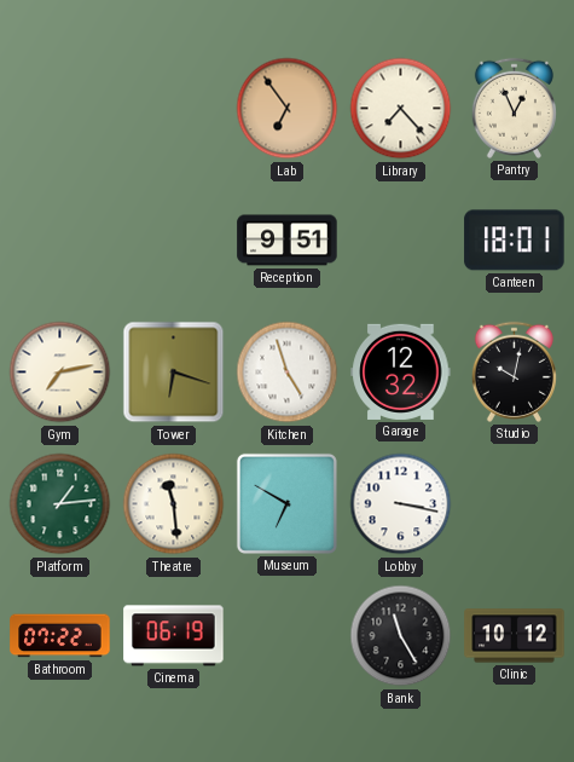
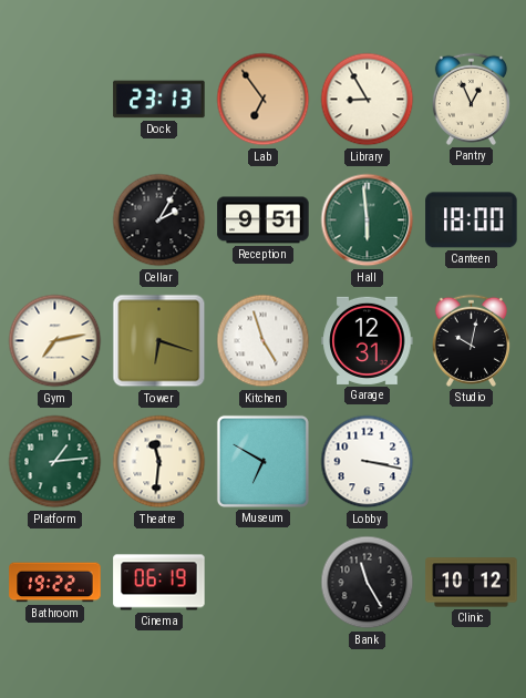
Dock: none -> 23:13 (159, 100)
Library: 7:23 -> 8:55 (368, 100)
Cellar: none -> 2:05 (159, 220)
Hall: none -> 5:59 (368, 220)
Canteen: 18:01 -> 18:00 (472, 220)
Garage: 12:32 -> 12:31 (368, 340)
Theatre: 11:29 -> 11:31 (159, 462)
Bathroom: 07:22 -> 19:22 (55, 583)
